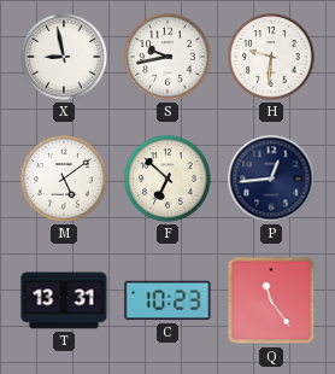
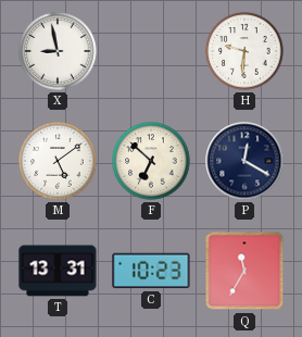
S: 9:43 -> none (167, 57)
P: 12:44 -> 12:20 (244, 161)
Q: 11:24 -> 11:35 (244, 271)
